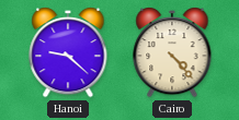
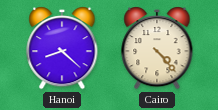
Hanoi: 9:22 -> 8:22 (62, 48)
